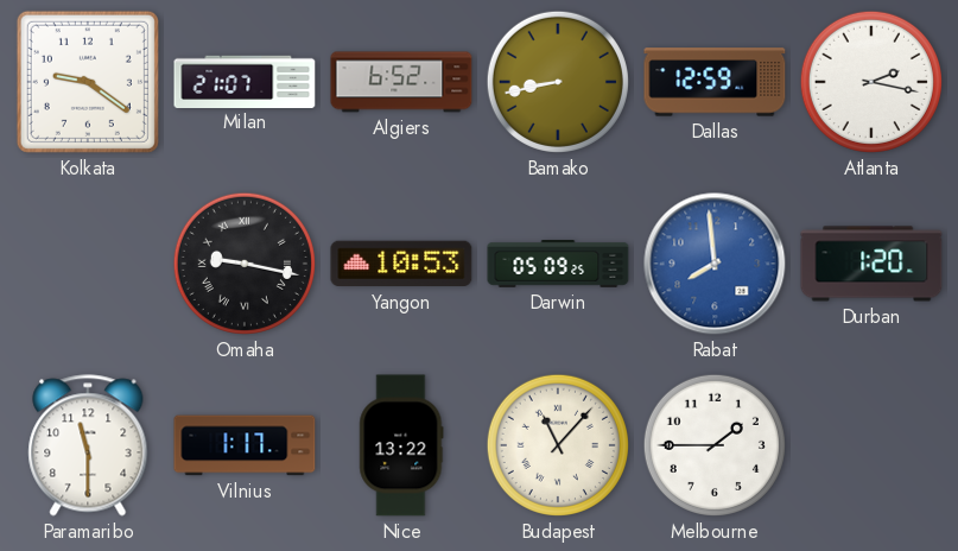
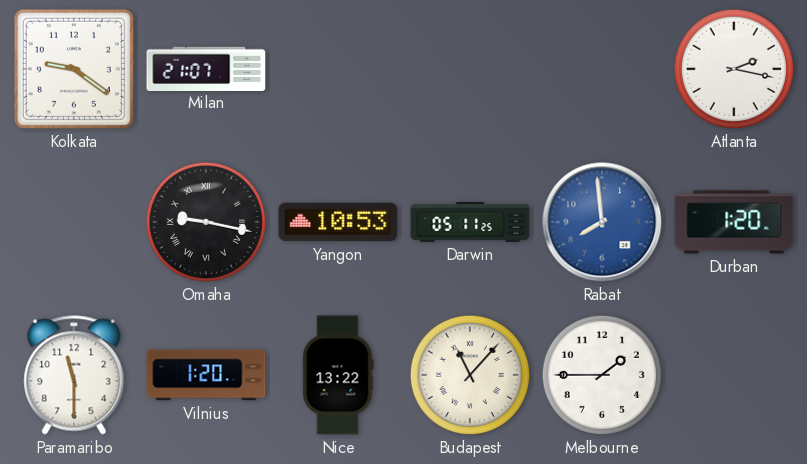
Algiers: 6:52 -> none (401, 82)
Bamako: 8:43 -> none (558, 82)
Dallas: 12:59 -> none (715, 82)
Darwin: 05:09 -> 05:11 (470, 223)
Vilnius: 1:17 -> 1:20 (206, 375)
